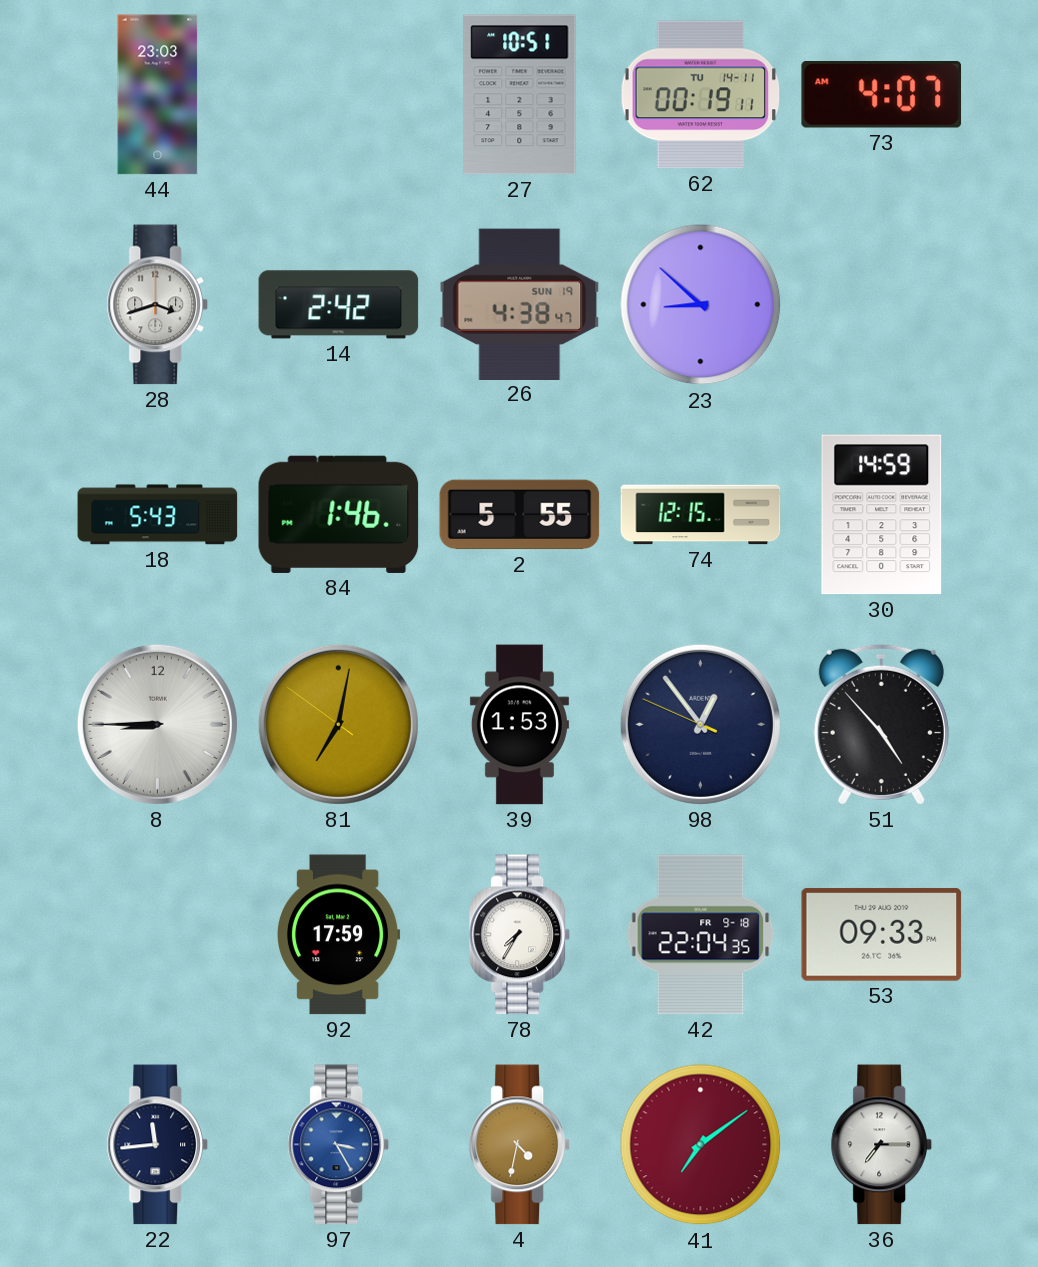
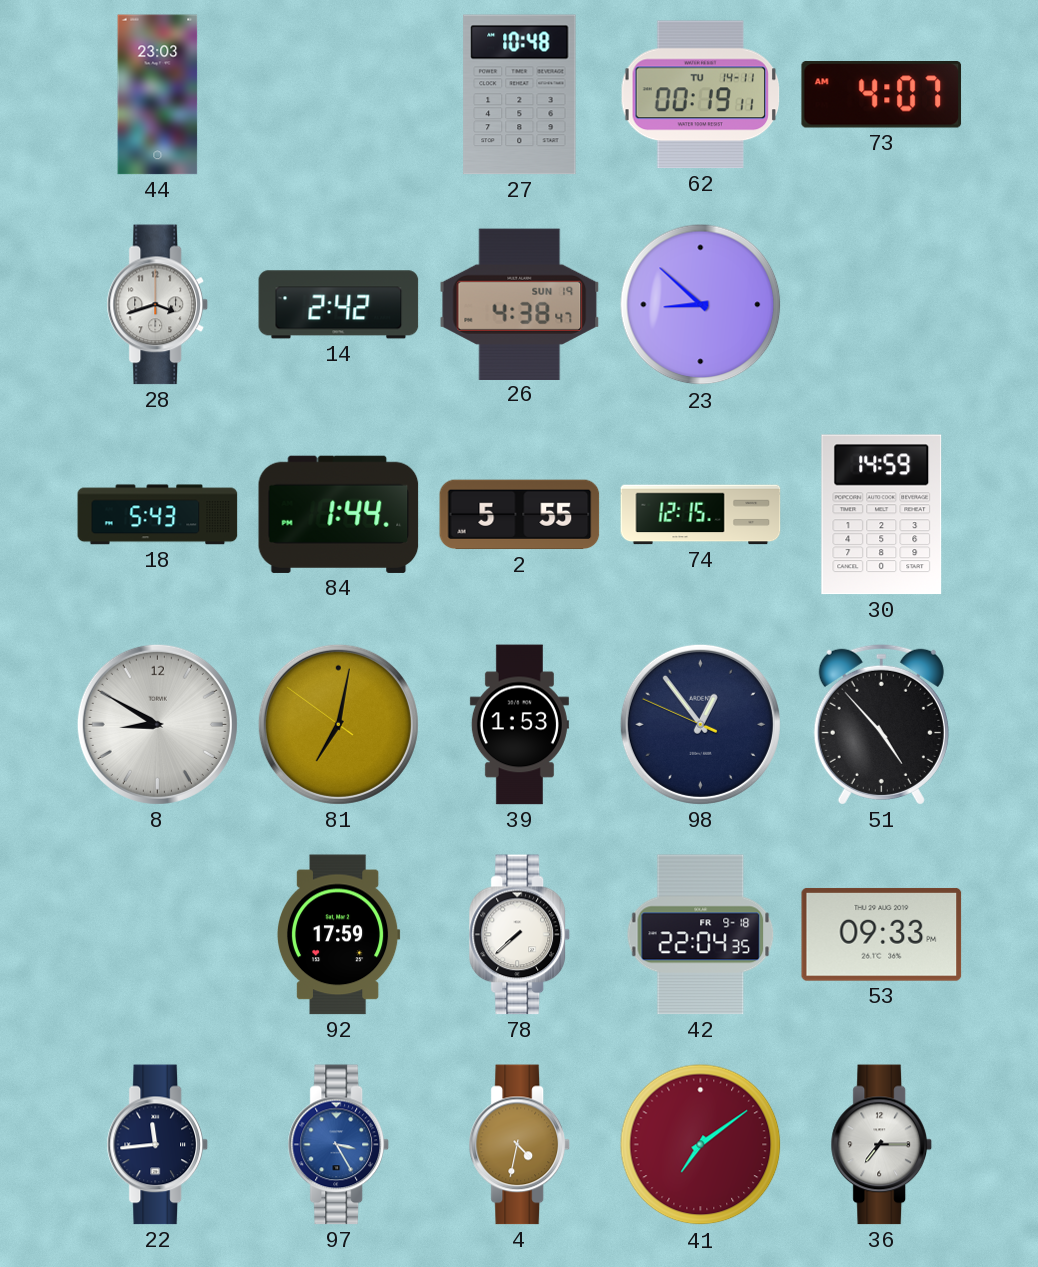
27: 10:51 -> 10:48 (520, 95)
84: 1:46 -> 1:44 (339, 514)
8: 8:45 -> 8:50 (157, 724)
78: 7:35 -> 7:38 (520, 935)
